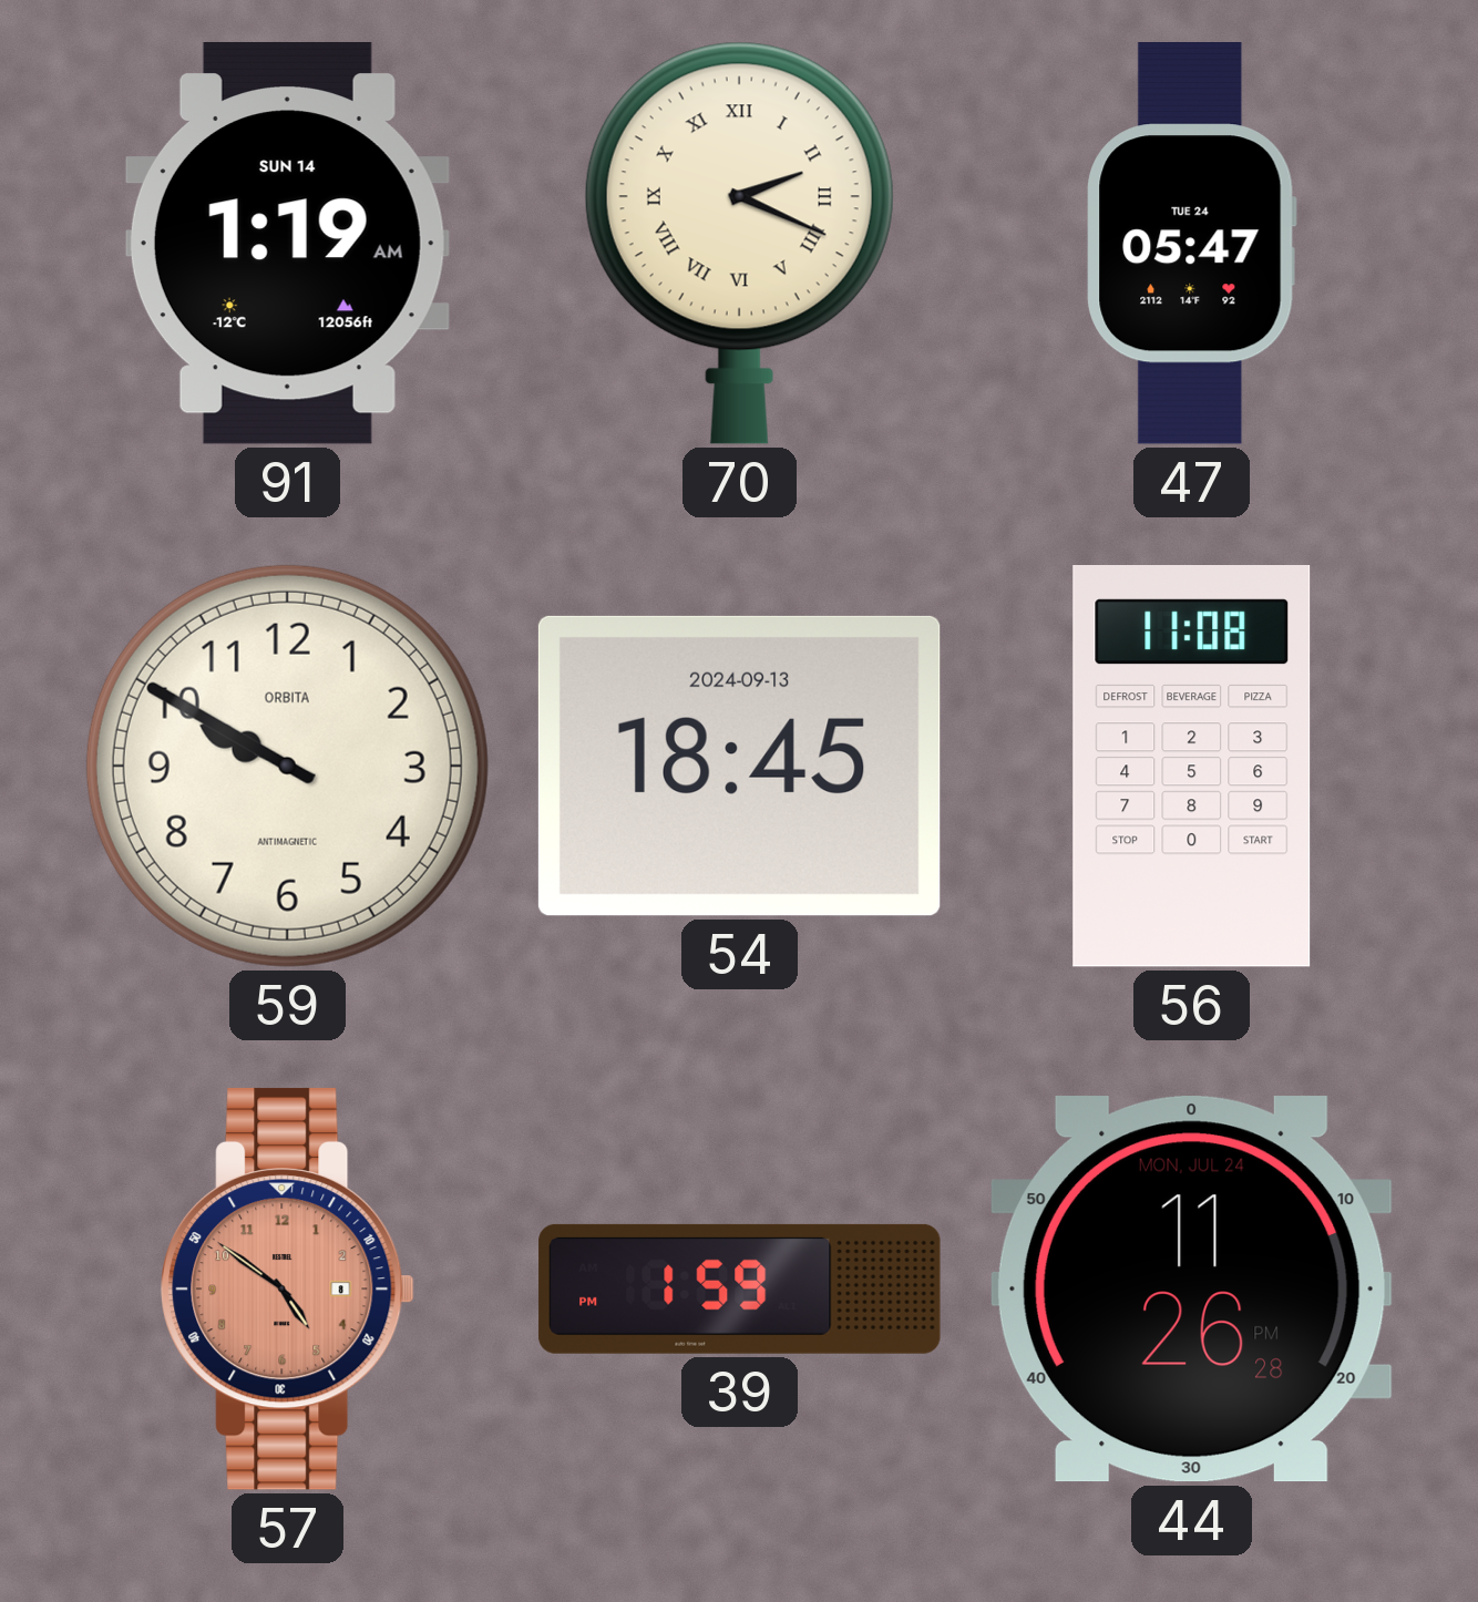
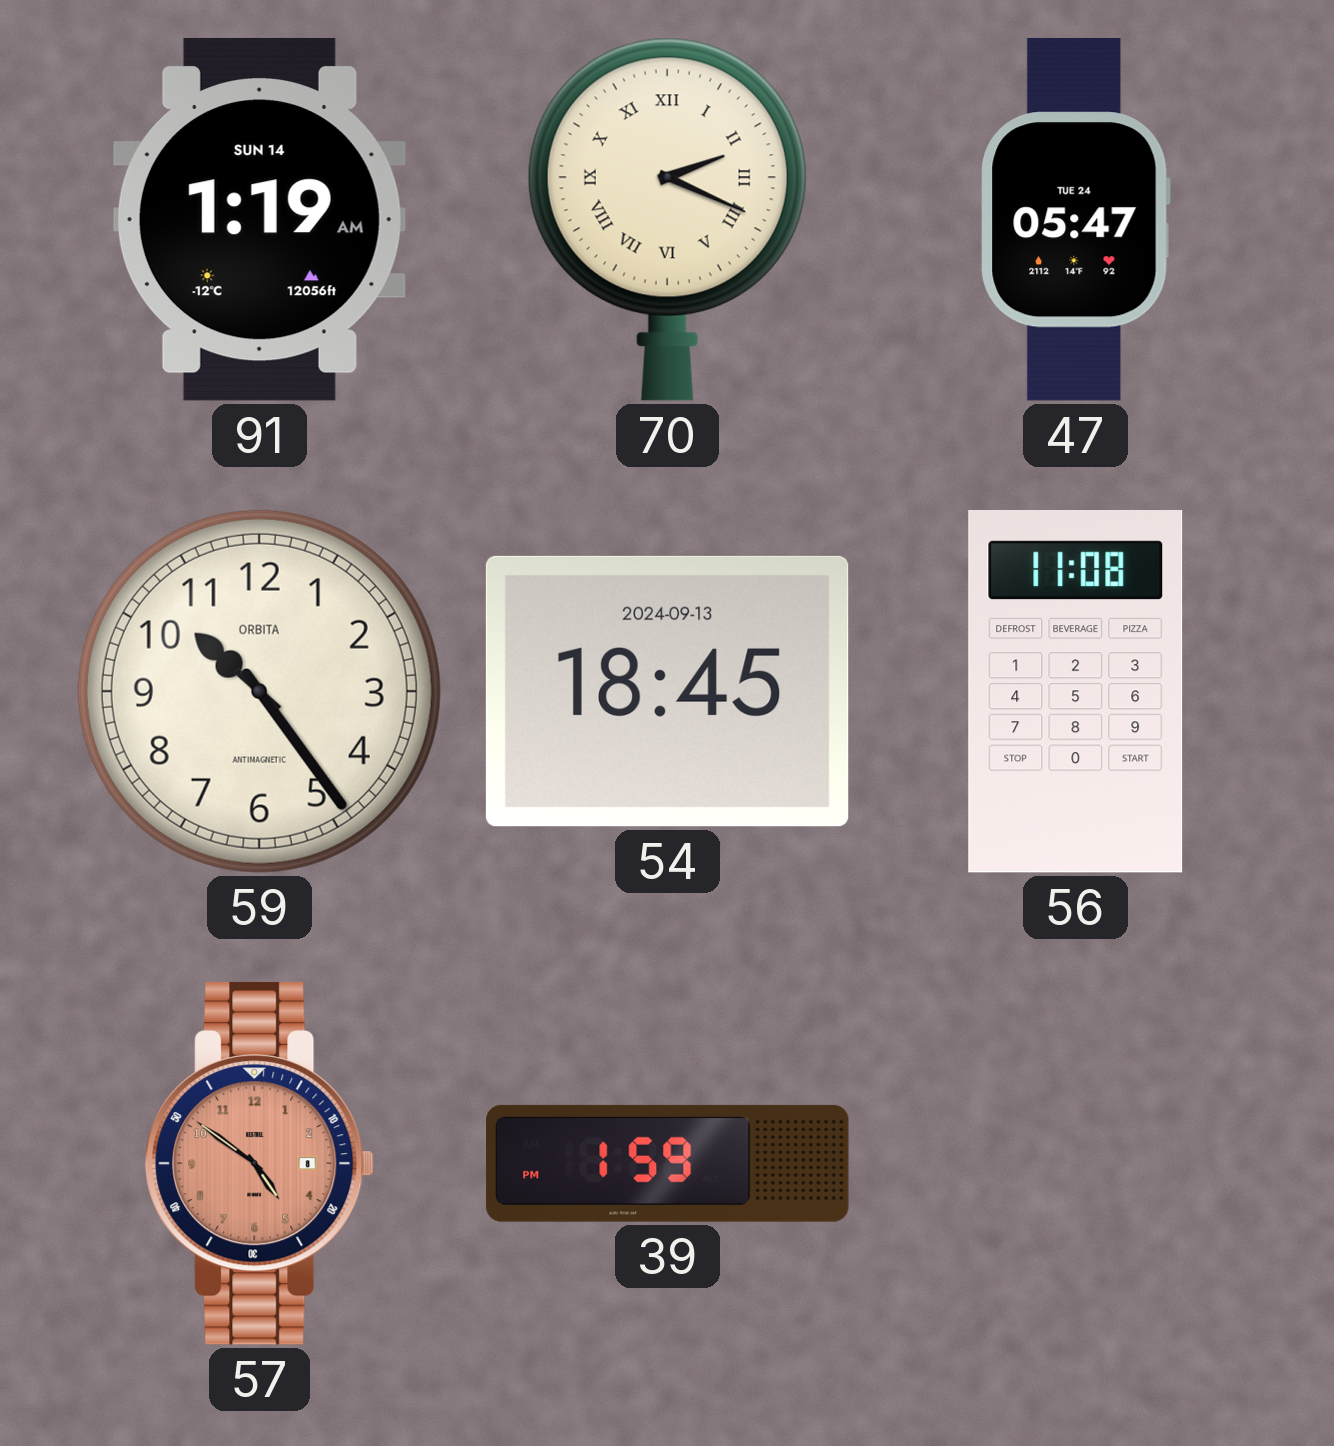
59: 9:50 -> 10:24 (259, 691)
44: 11:26 -> none (1191, 1290)
